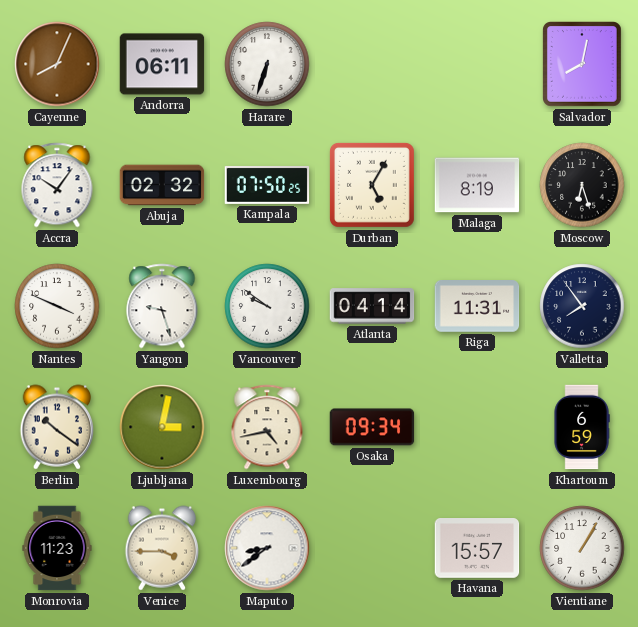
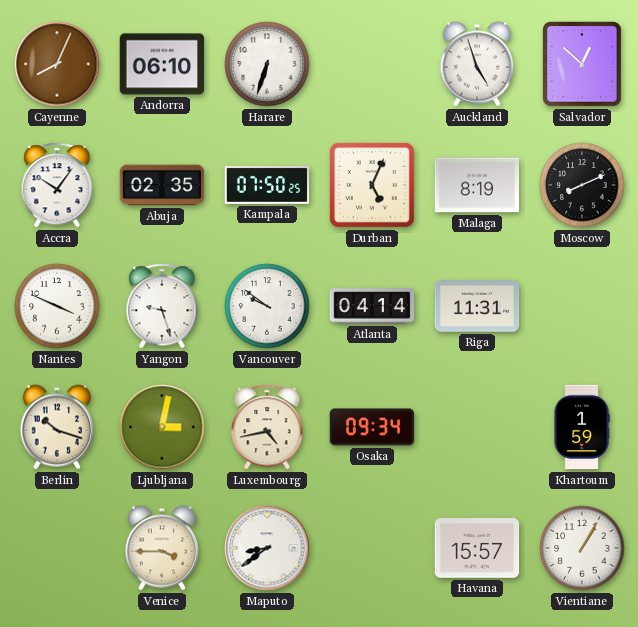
Andorra: 06:11 -> 06:10 (162, 64)
Auckland: none -> 4:57 (477, 64)
Salvador: 8:02 -> 12:52 (583, 65)
Abuja: 02:32 -> 02:35 (162, 185)
Durban: 5:05 -> 5:04 (372, 185)
Moscow: 6:27 -> 8:11 (582, 185)
Valletta: 7:54 -> none (582, 306)
Berlin: 10:21 -> 10:18 (57, 427)
Khartoum: 6:59 -> 1:59 (582, 427)
Monrovia: 11:23 -> none (57, 548)
